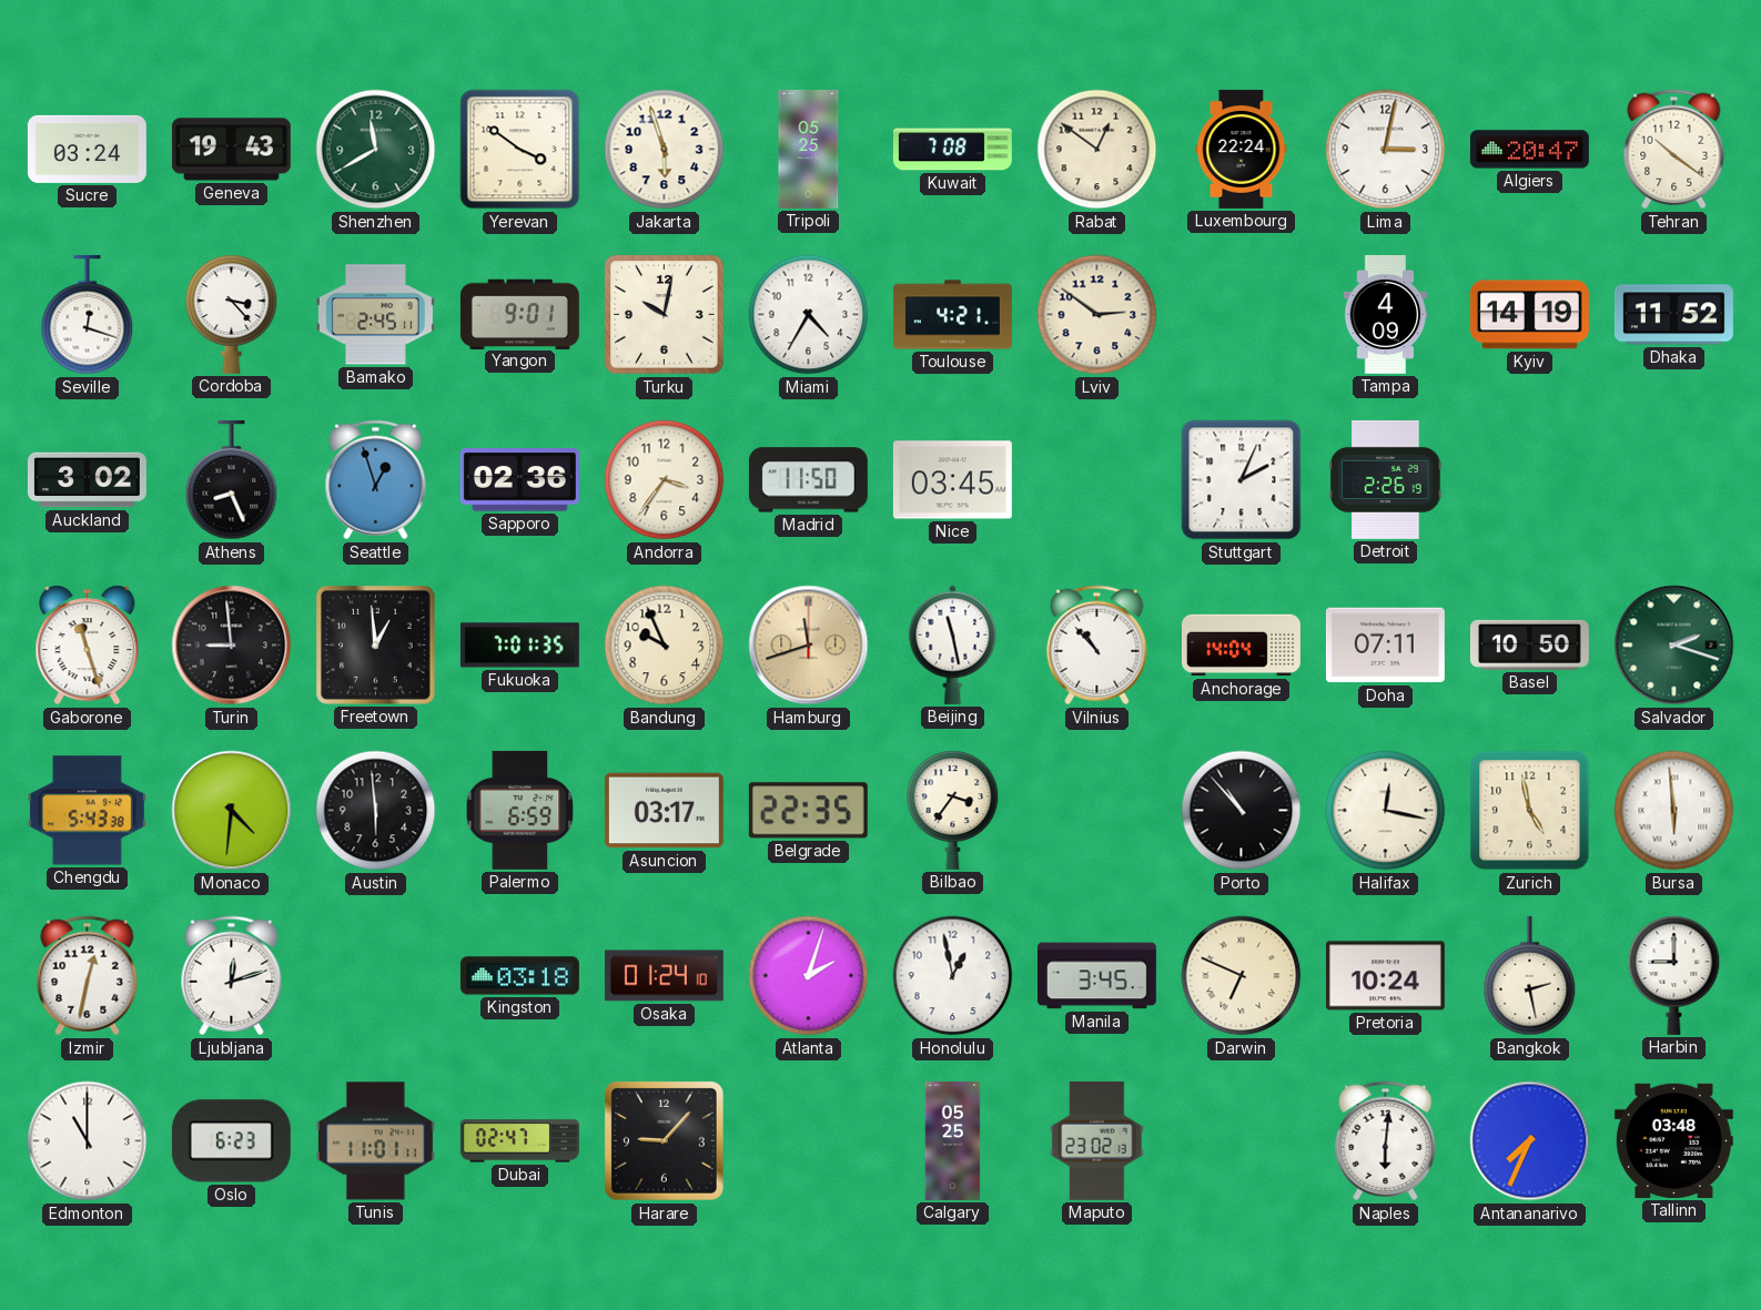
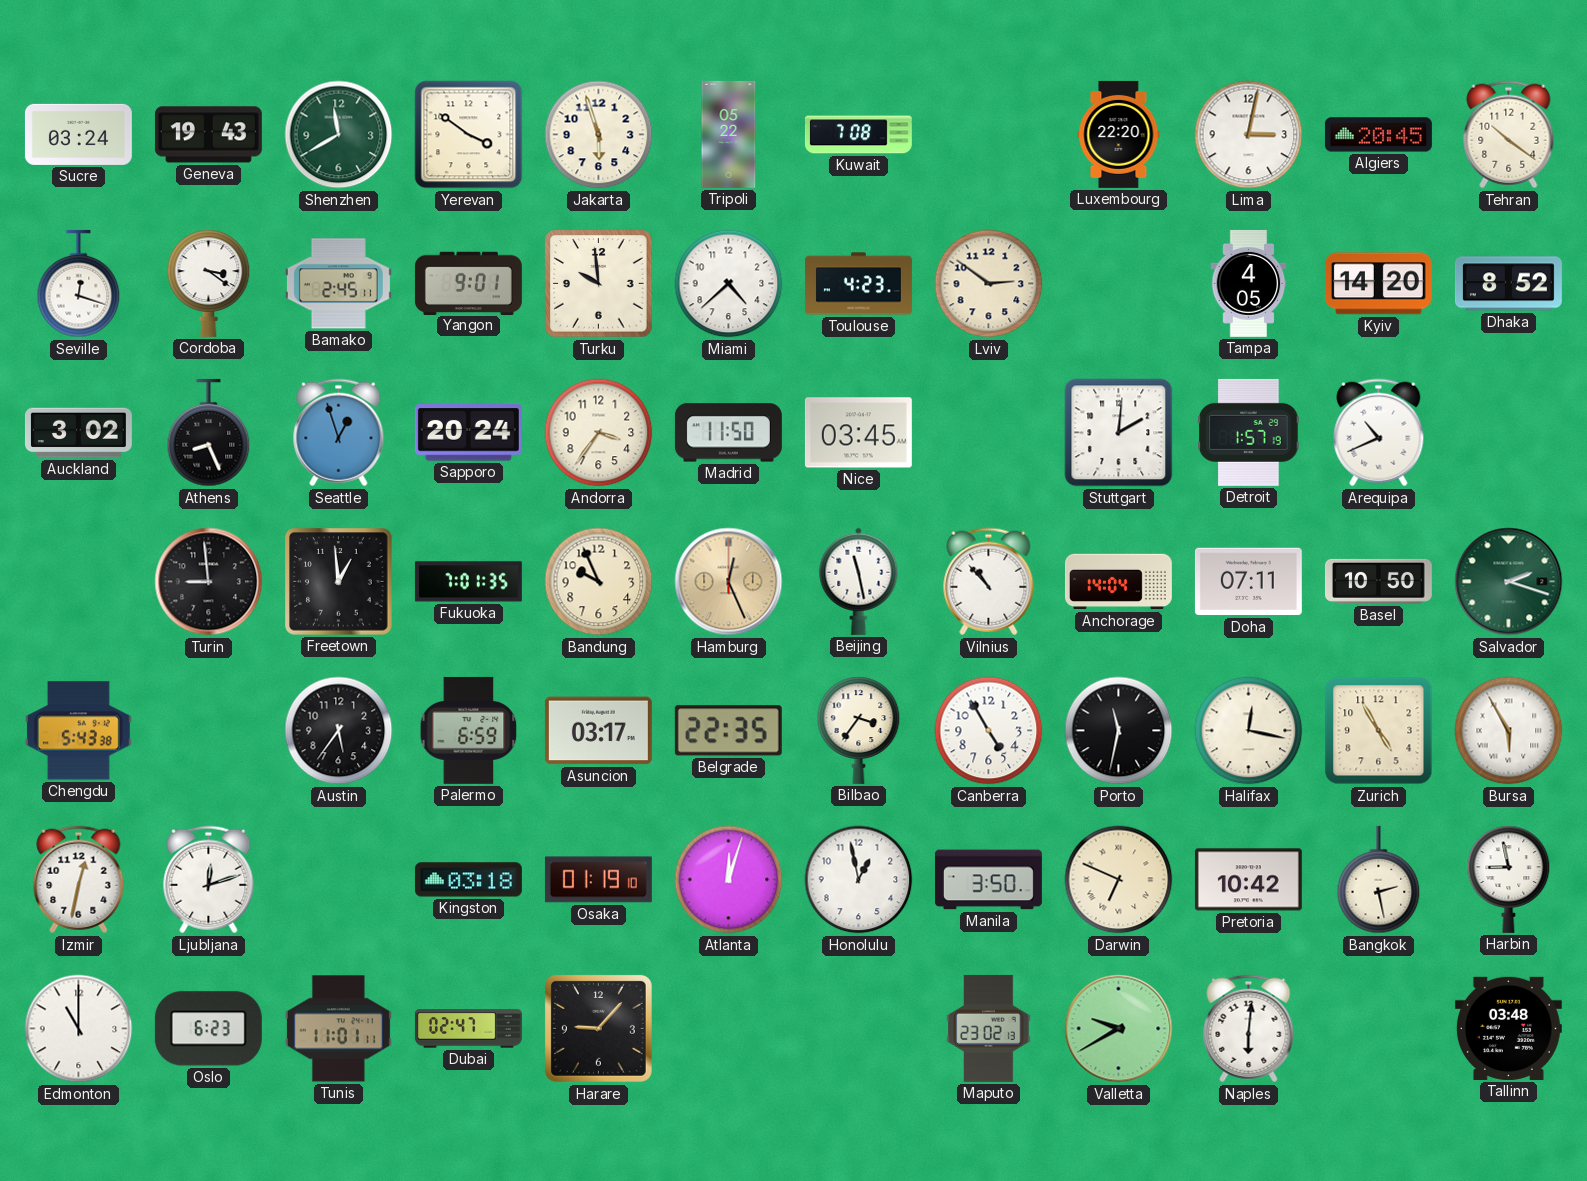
Tripoli: 05:25 -> 05:22 (729, 134)
Rabat: 12:51 -> none (1097, 150)
Luxembourg: 22:24 -> 22:20 (1119, 134)
Algiers: 20:47 -> 20:45 (1378, 135)
Cordoba: 3:23 -> 3:21 (209, 283)
Turku: 10:02 -> 9:59 (599, 284)
Miami: 4:35 -> 4:38 (729, 284)
Toulouse: 4:21 -> 4:23 (858, 284)
Tampa: 4:09 -> 4:05 (1249, 283)
Kyiv: 14:19 -> 14:20 (1378, 284)
Dhaka: 11:52 -> 8:52 (1508, 284)
Sapporo: 02:36 -> 20:24 (468, 433)
Stuttgart: 2:04 -> 2:01 (1119, 433)
Detroit: 2:26 -> 1:57 (1249, 432)
Arequipa: none -> 10:41 (1379, 433)
Gaborone: 11:27 -> none (88, 646)
Hamburg: 11:42 -> 12:26 (729, 582)
Monaco: 4:31 -> none (232, 811)
Austin: 5:59 -> 5:36 (339, 731)
Canberra: none -> 4:55 (989, 731)
Porto: 10:53 -> 11:32 (1119, 731)
Zurich: 4:58 -> 4:55 (1379, 731)
Bursa: 5:59 -> 5:55 (1509, 731)
Osaka: 01:24 -> 01:19 (598, 880)
Atlanta: 2:03 -> 12:03 (729, 880)
Manila: 3:45 -> 3:50 (988, 880)
Pretoria: 10:24 -> 10:42 (1248, 880)
Harbin: 9:00 -> 8:58 (1509, 879)
Calgary: 05:25 -> none (953, 1140)
Valletta: none -> 9:40 (1119, 1029)
Antananarivo: 7:34 -> none (1530, 1141)
